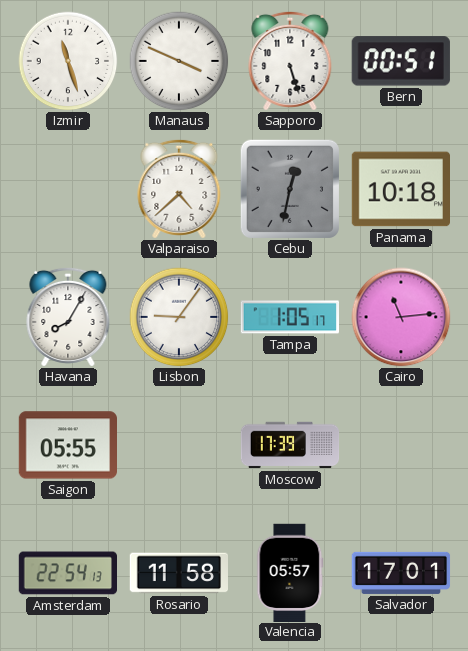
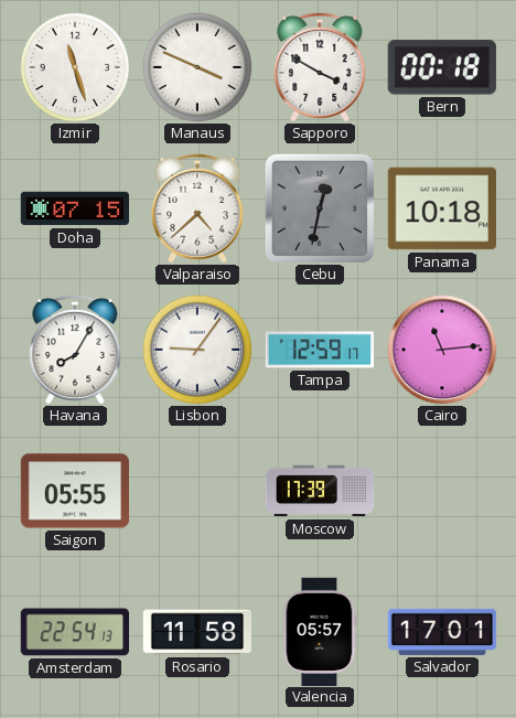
Sapporo: 5:27 -> 3:50 (320, 67)
Bern: 00:51 -> 00:18 (442, 67)
Doha: none -> 07:15 (74, 208)
Tampa: 1:05 -> 12:59 (319, 350)
